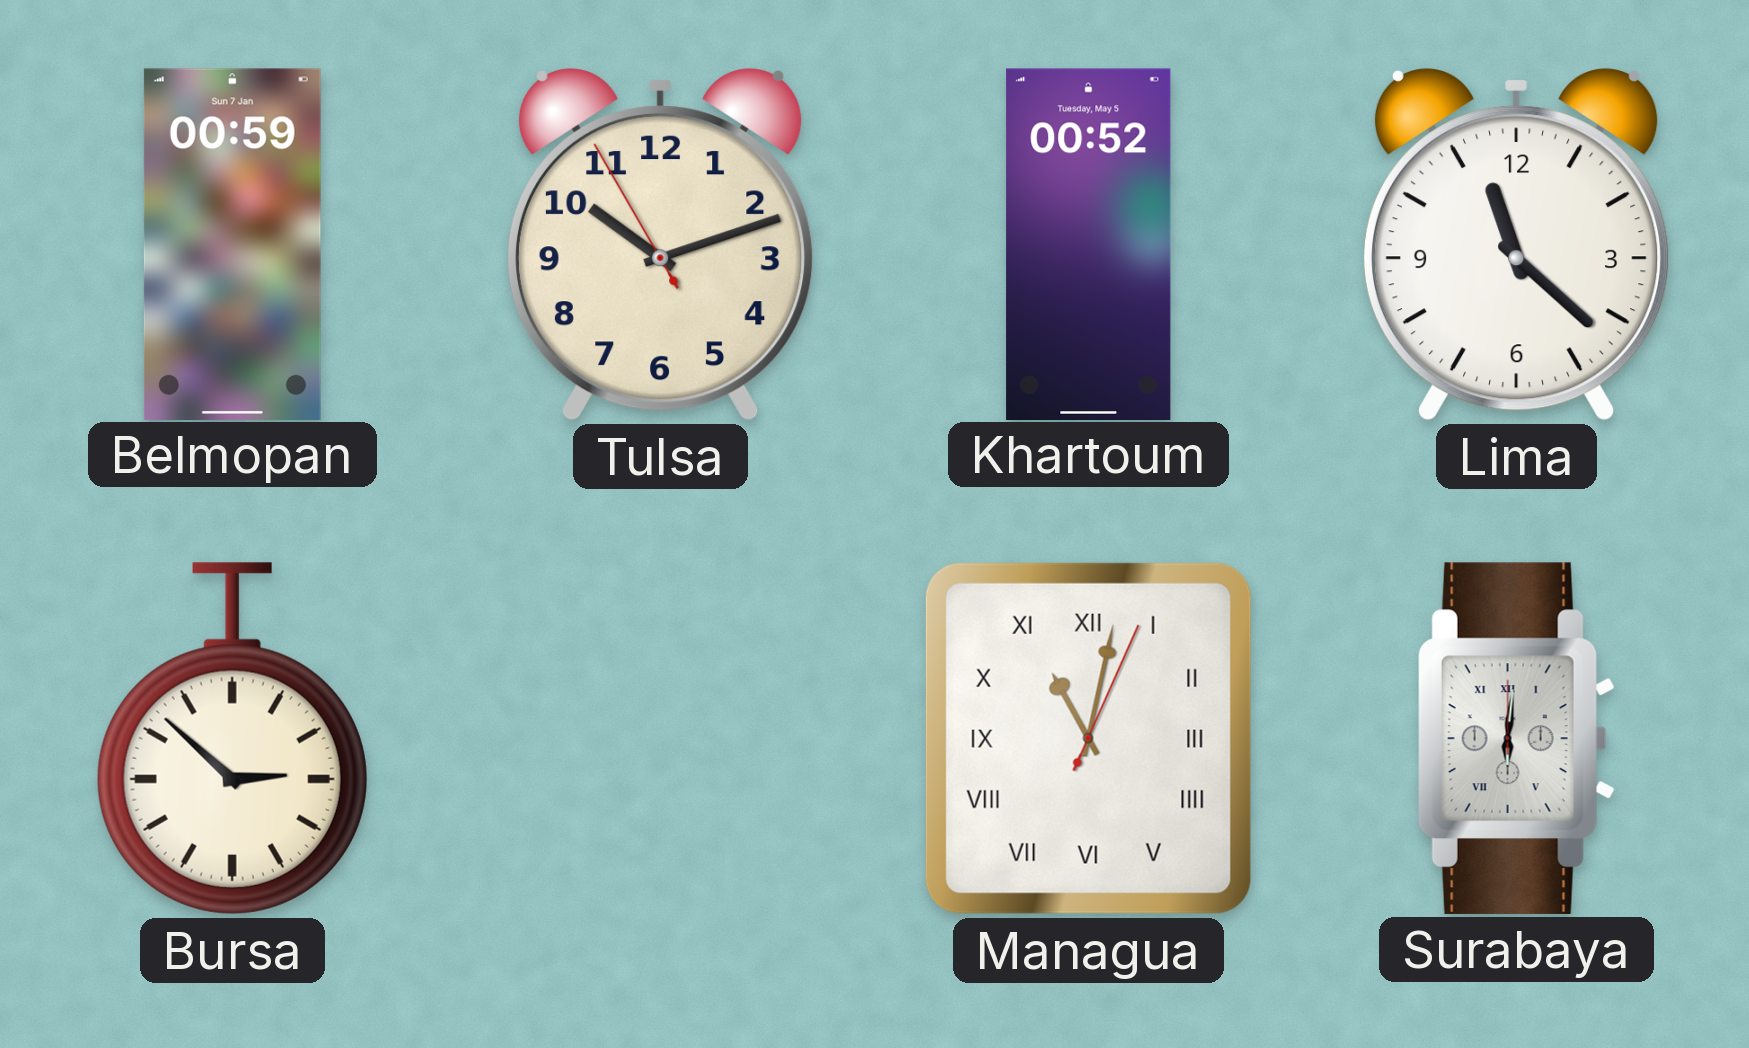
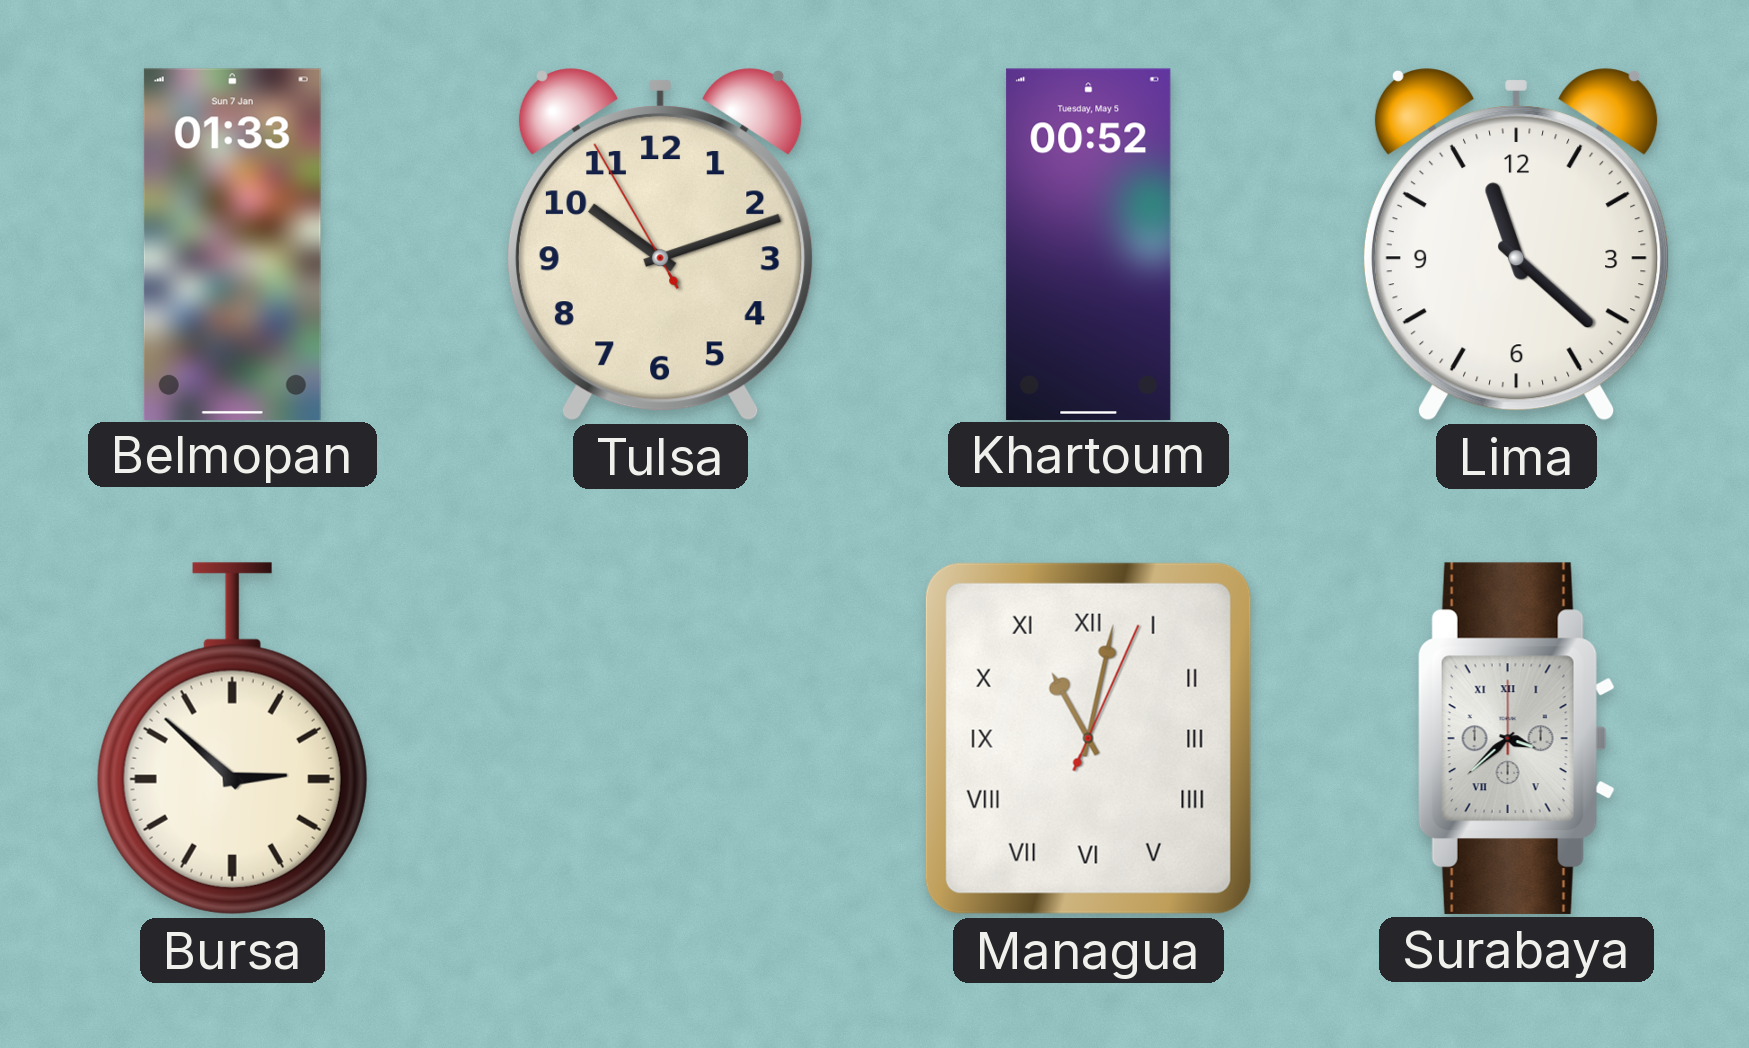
Belmopan: 00:59 -> 01:33 (232, 244)
Surabaya: 6:01 -> 3:38 (1516, 738)
